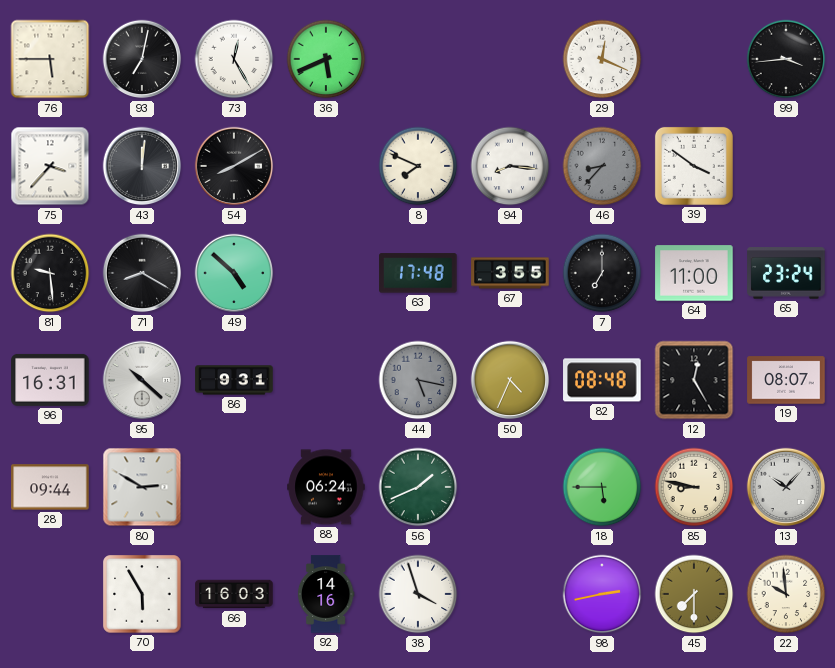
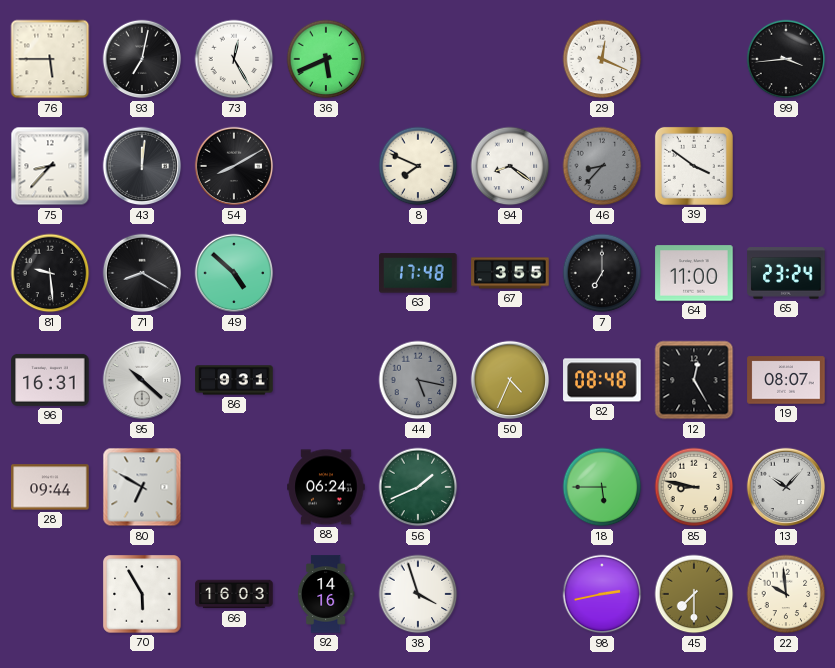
75: 3:37 -> 8:37 (50, 166)
94: 8:16 -> 8:21 (510, 166)
80: 2:50 -> 6:50 (142, 487)
